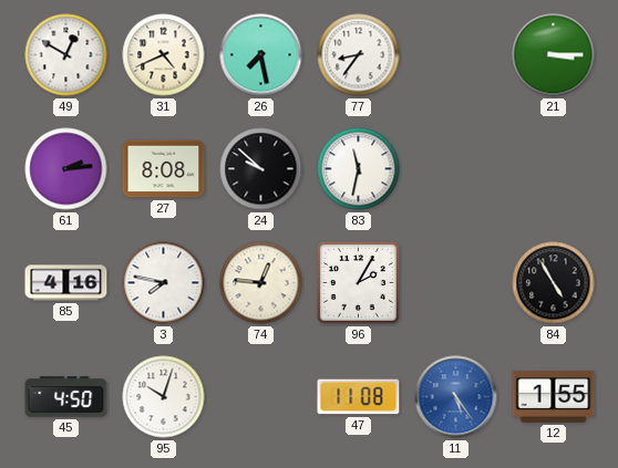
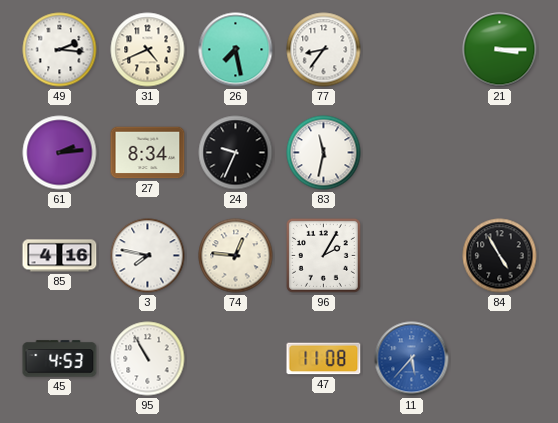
49: 12:50 -> 2:16 (60, 50)
27: 8:08 -> 8:34 (148, 153)
24: 9:52 -> 9:34 (236, 153)
45: 4:50 -> 4:53 (60, 359)
95: 10:03 -> 10:55 (148, 359)
11: 5:24 -> 5:37 (412, 359)
12: 1:55 -> none (554, 396)
